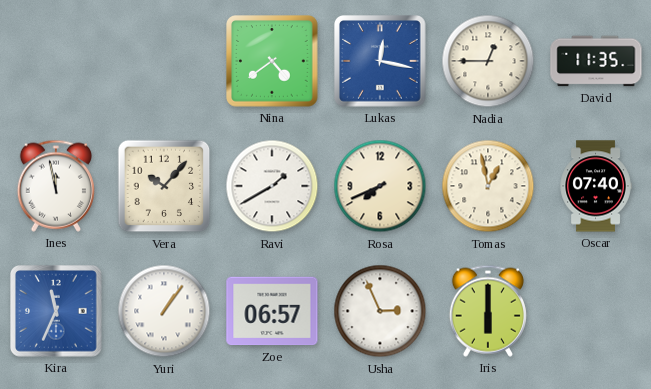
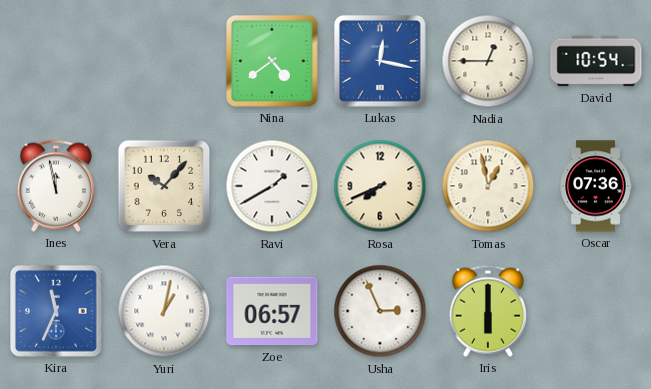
David: 11:35 -> 10:54 (596, 61)
Oscar: 07:40 -> 07:36 (596, 186)
Yuri: 1:06 -> 1:02 (164, 311)
